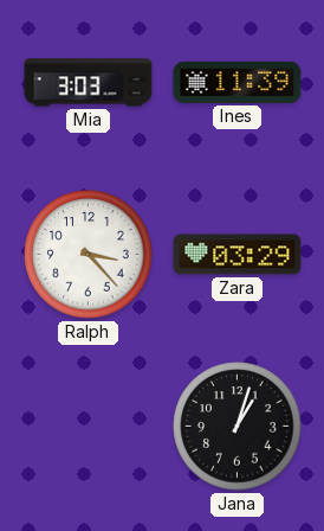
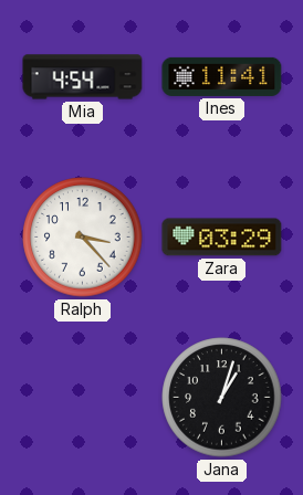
Mia: 3:03 -> 4:54 (83, 77)
Ines: 11:39 -> 11:41 (222, 76)
